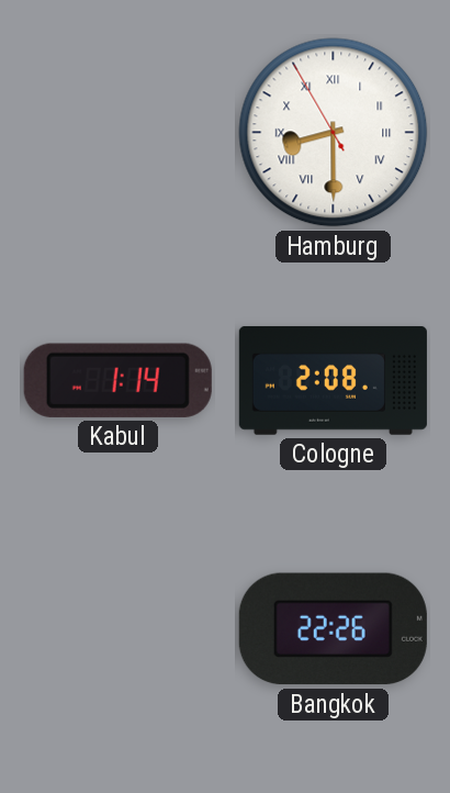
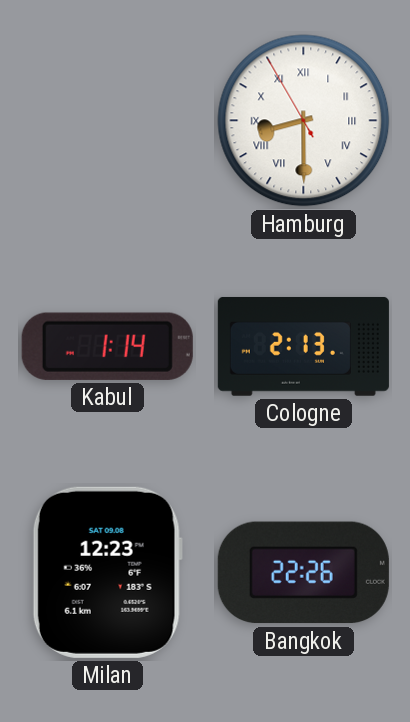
Cologne: 2:08 -> 2:13 (303, 346)
Milan: none -> 12:23 (107, 572)
